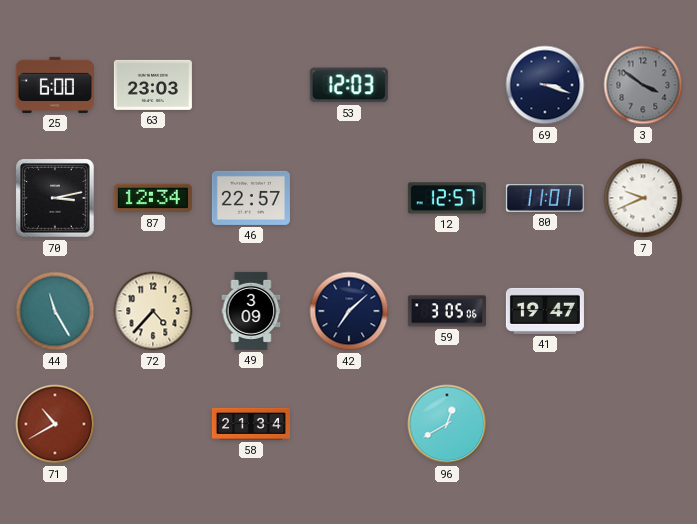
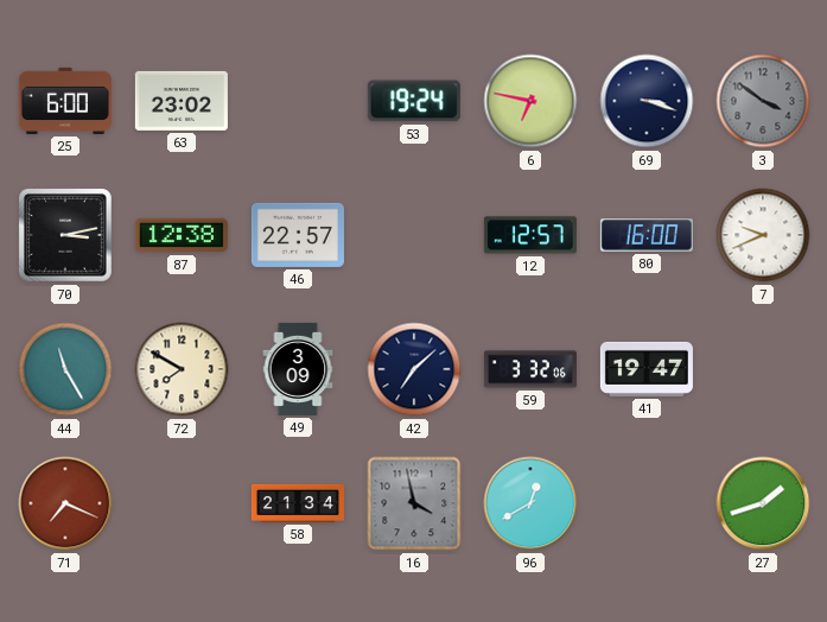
63: 23:03 -> 23:02 (182, 101)
53: 12:03 -> 19:24 (414, 101)
6: none -> 6:47 (530, 101)
87: 12:34 -> 12:38 (182, 235)
80: 11:01 -> 16:00 (647, 235)
72: 4:37 -> 7:50 (182, 369)
59: 3:05 -> 3:32 (530, 369)
71: 10:40 -> 7:19 (65, 503)
16: none -> 3:58 (414, 503)
27: none -> 1:42 (763, 503)
